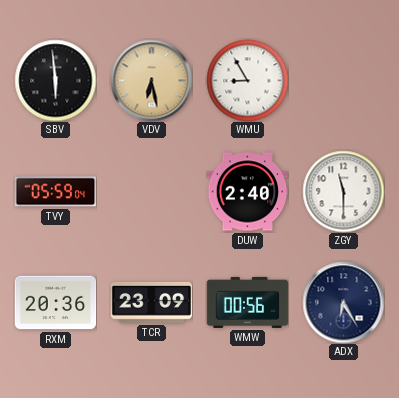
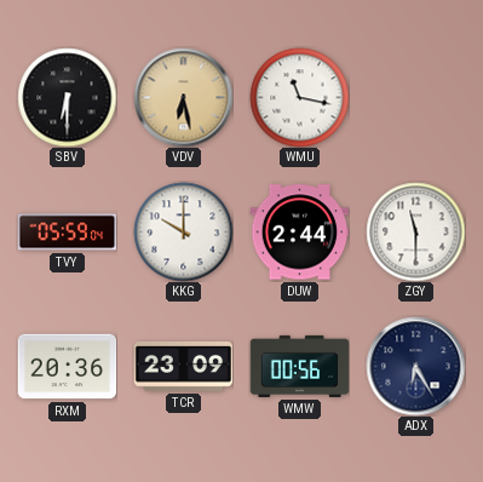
SBV: 5:59 -> 6:30 (67, 97)
WMU: 8:55 -> 11:17 (299, 97)
KKG: none -> 10:00 (183, 231)
DUW: 2:40 -> 2:44 (299, 233)
